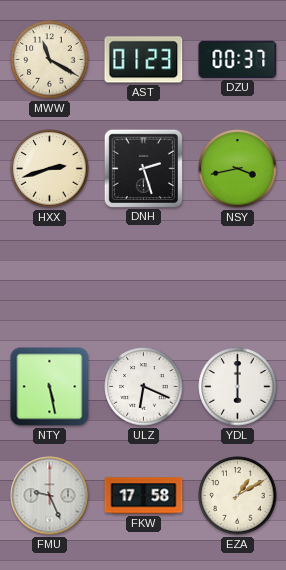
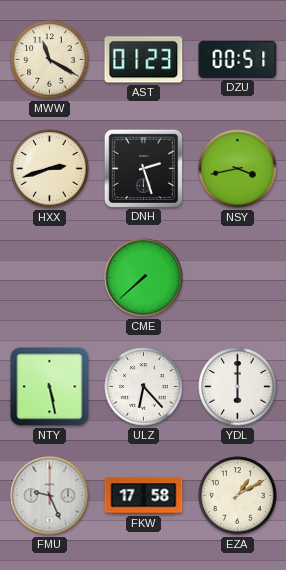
DZU: 00:37 -> 00:51 (238, 59)
CME: none -> 7:38 (144, 278)
ULZ: 6:19 -> 6:23 (144, 387)
